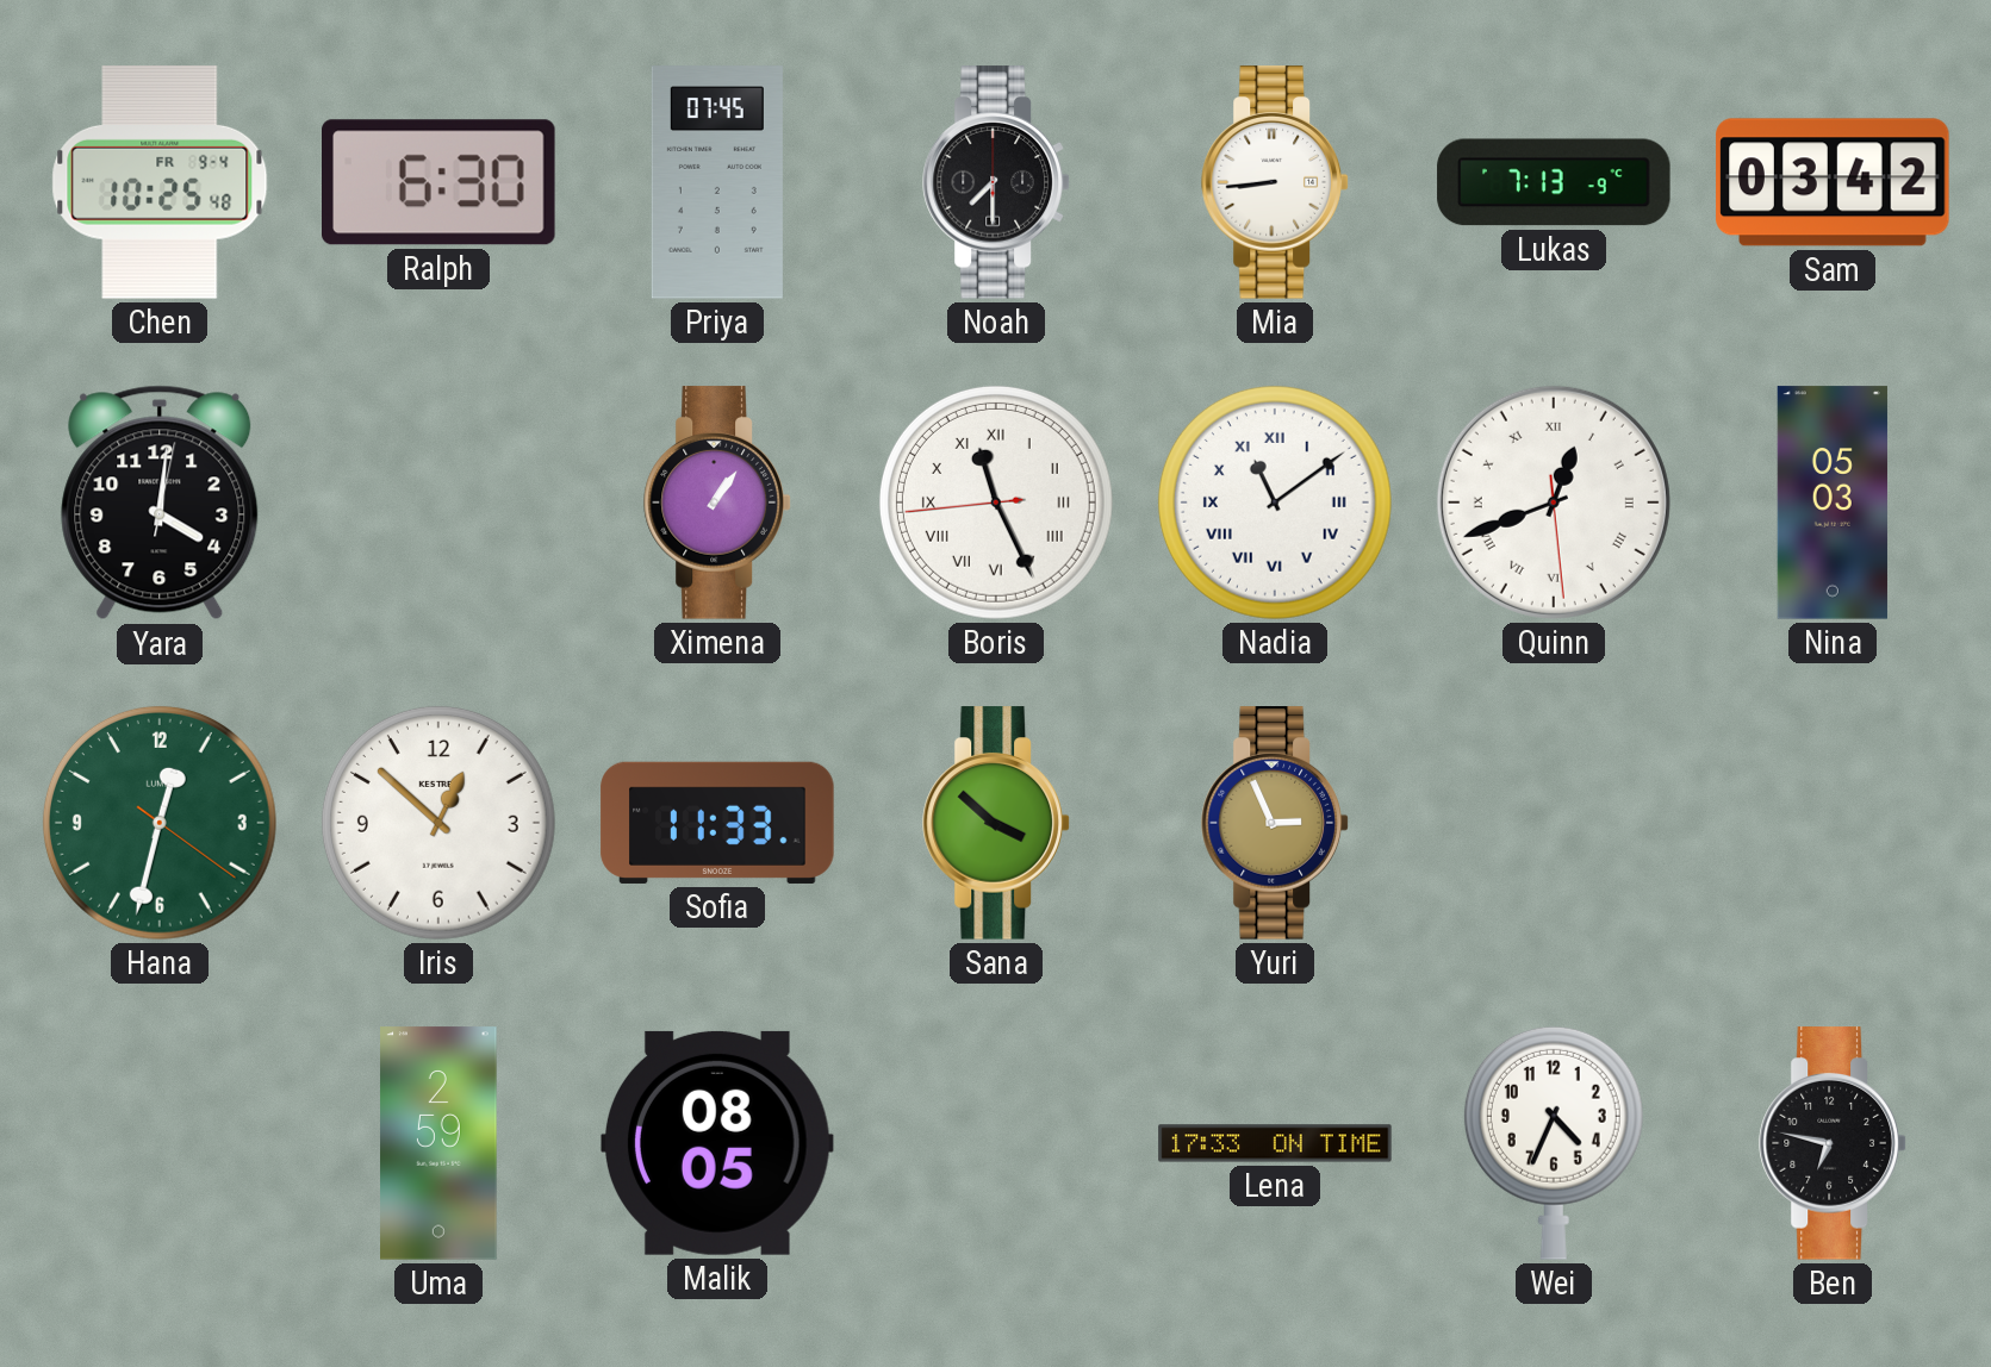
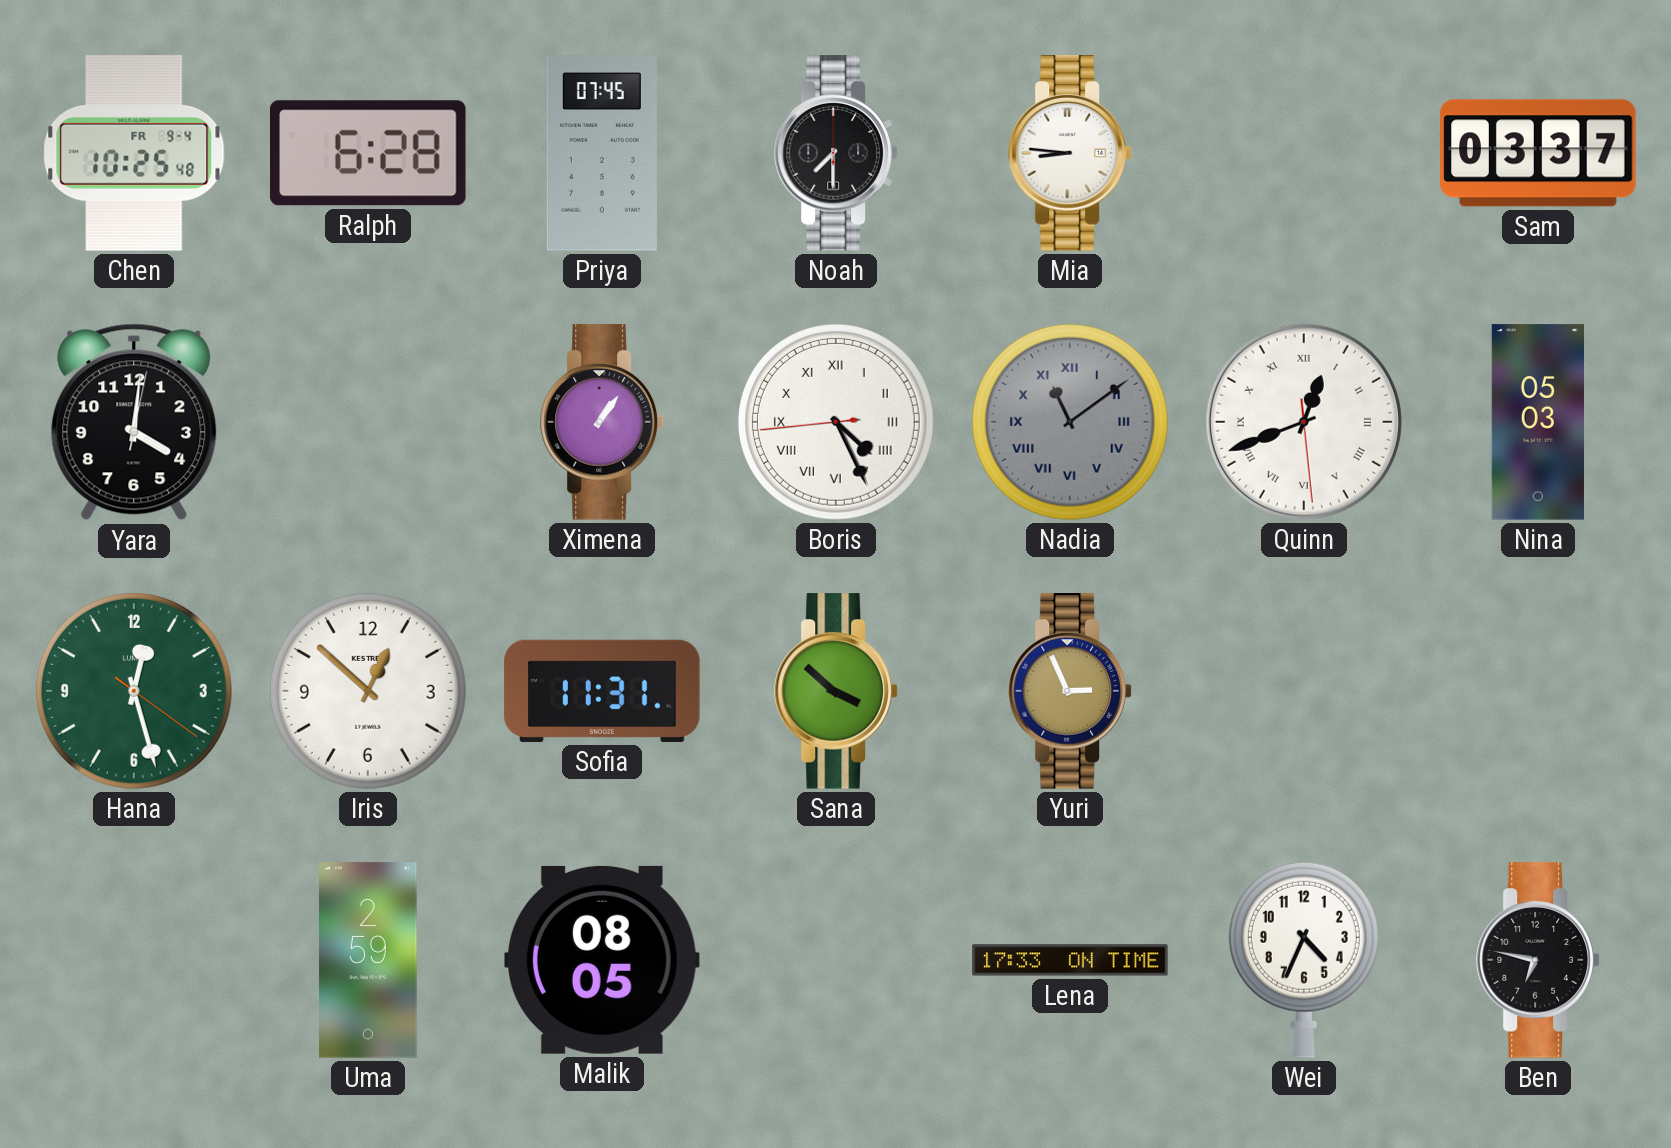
Ralph: 6:30 -> 6:28 (369, 153)
Mia: 8:44 -> 8:46 (1070, 153)
Lukas: 7:13 -> none (1554, 182)
Sam: 03:42 -> 03:37 (1538, 153)
Boris: 11:25 -> 4:25 (836, 422)
Nadia dial: white -> grey (1070, 422)
Hana: 12:32 -> 12:27 (134, 691)
Sofia: 11:33 -> 11:31 (602, 691)
